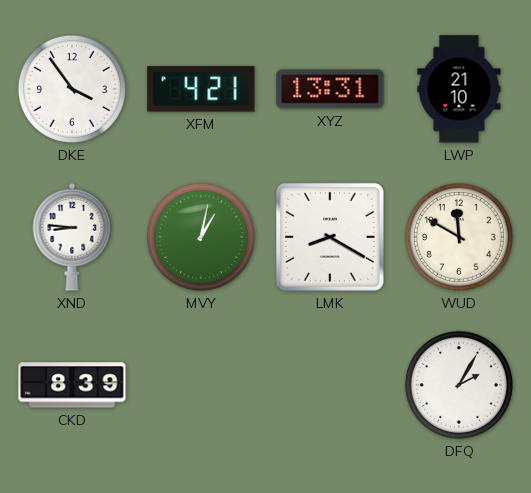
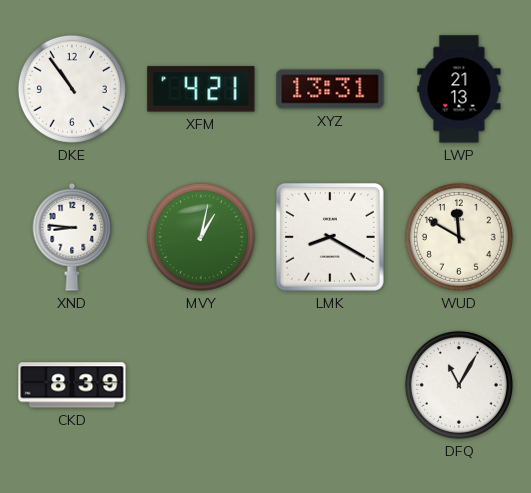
DKE: 3:54 -> 10:54 (72, 89)
LWP: 21:10 -> 21:13 (459, 89)
DFQ: 2:05 -> 11:05 (459, 385)
